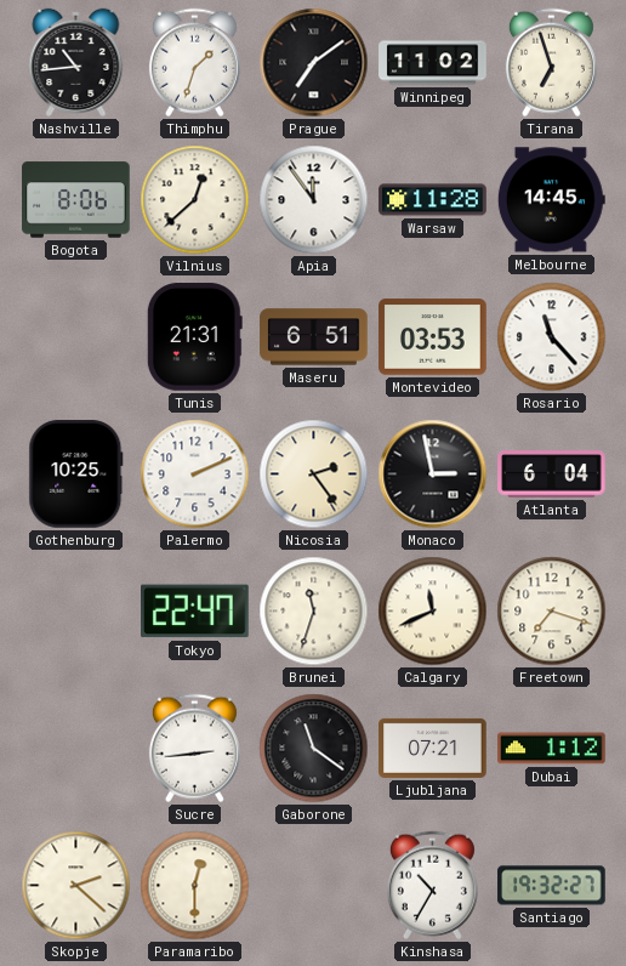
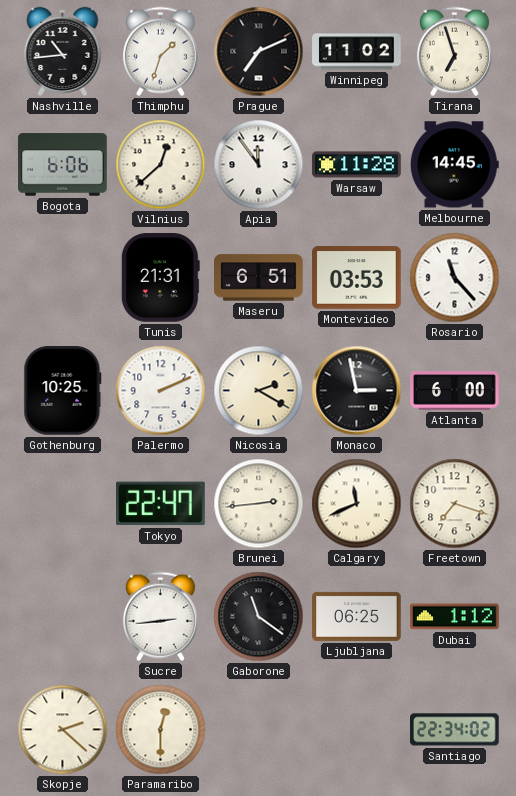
Prague: 7:09 -> 7:11 (259, 52)
Bogota: 8:06 -> 6:06 (63, 165)
Nicosia: 2:24 -> 2:20 (259, 391)
Atlanta: 6:04 -> 6:00 (455, 391)
Brunei: 11:33 -> 2:44 (259, 504)
Ljubljana: 07:21 -> 06:25 (357, 616)
Kinshasa: 10:35 -> none (432, 886)
Santiago: 19:32 -> 22:34 (455, 730)
